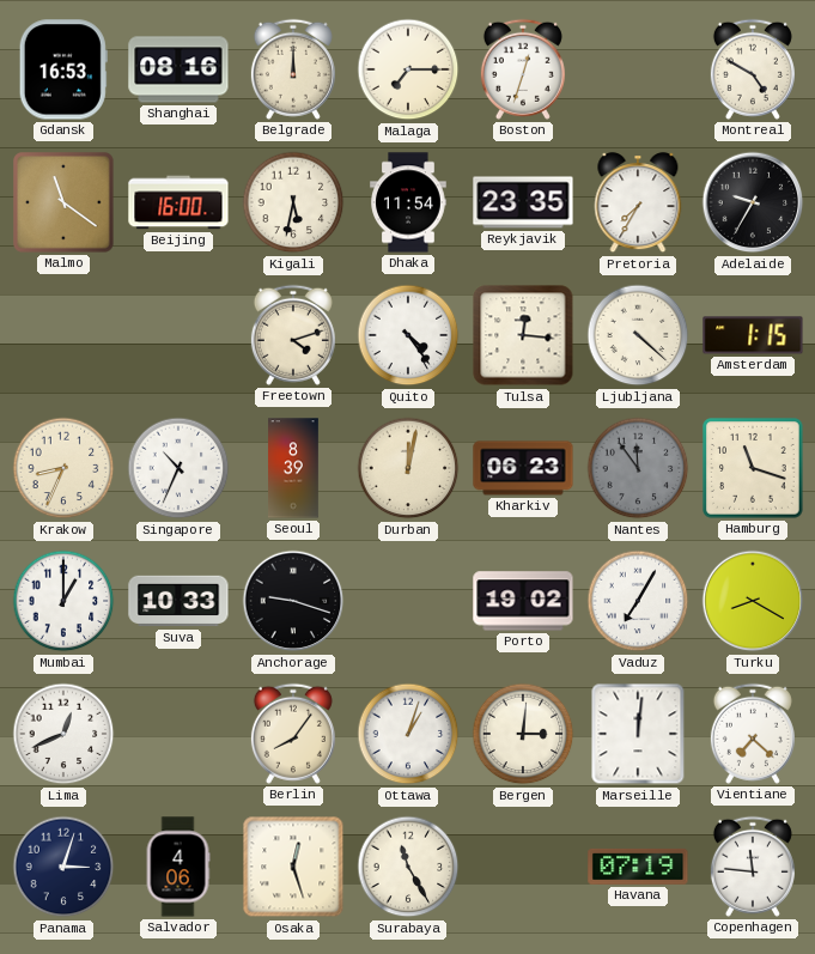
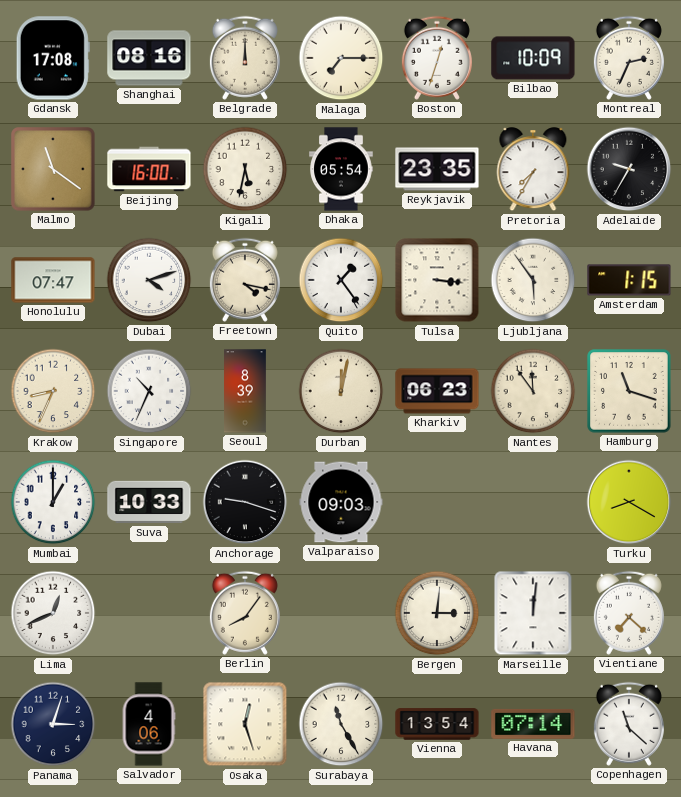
Gdansk: 16:53 -> 17:08 (53, 58)
Bilbao: none -> 10:09 (533, 58)
Montreal: 4:50 -> 2:34 (629, 58)
Dhaka: 11:54 -> 05:54 (341, 169)
Honolulu: none -> 07:47 (53, 280)
Dubai: none -> 4:12 (149, 280)
Freetown: 4:12 -> 4:17 (245, 280)
Quito: 4:24 -> 1:24 (341, 280)
Tulsa: 12:16 -> 3:16 (437, 280)
Ljubljana: 4:22 -> 5:54 (533, 280)
Nantes dial: grey -> cream (533, 391)
Valparaiso: none -> 09:03 (341, 502)
Porto: 19:02 -> none (523, 601)
Vaduz: 7:05 -> none (638, 601)
Ottawa: 1:03 -> none (408, 734)
Vienna: none -> 13:54 (437, 724)
Havana: 07:19 -> 07:14 (533, 724)
Copenhagen: 11:46 -> 11:22 (629, 724)
